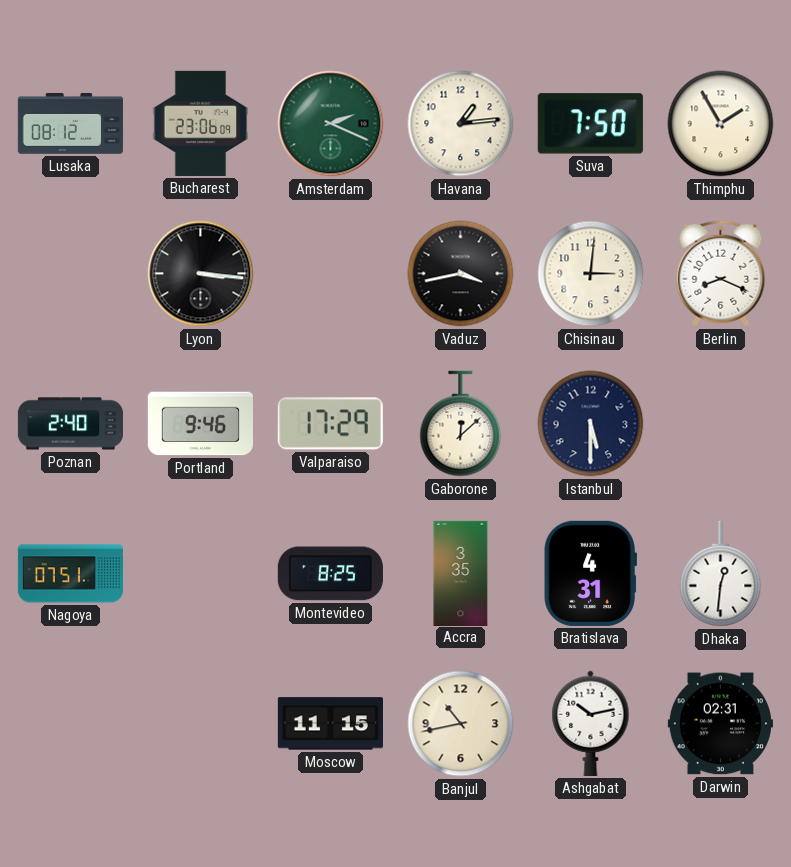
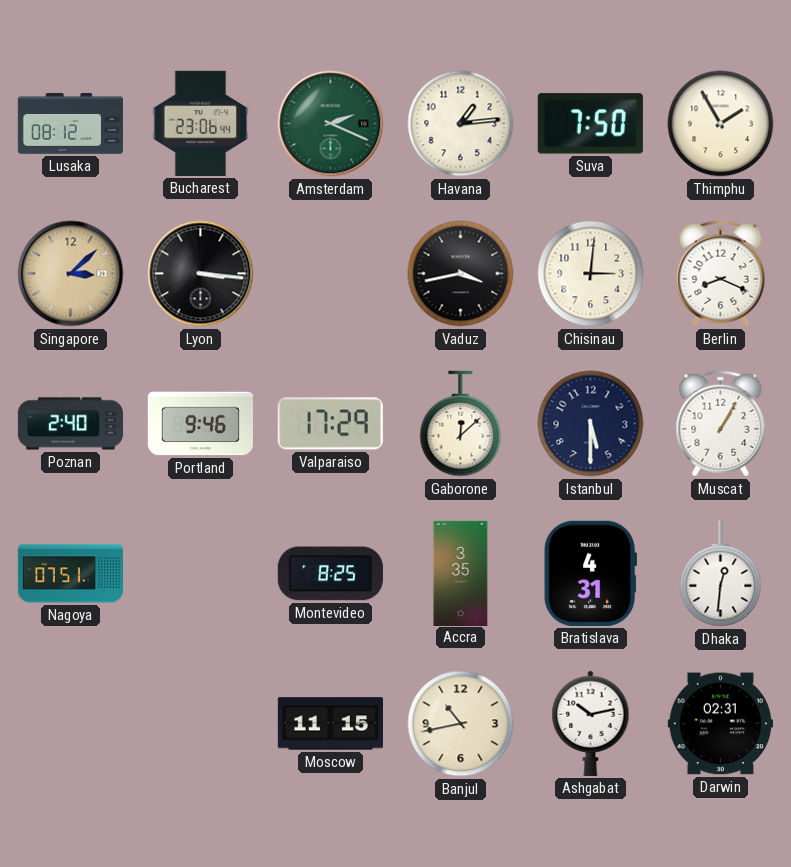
Bucharest: 23:06:09 -> 23:06:44 (201, 123)
Singapore: none -> 3:08 (71, 274)
Muscat: none -> 1:05 (721, 424)
